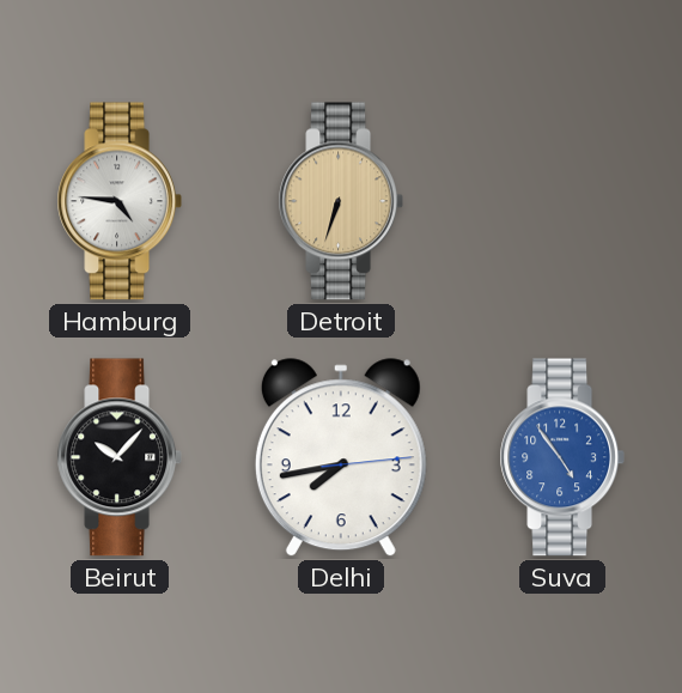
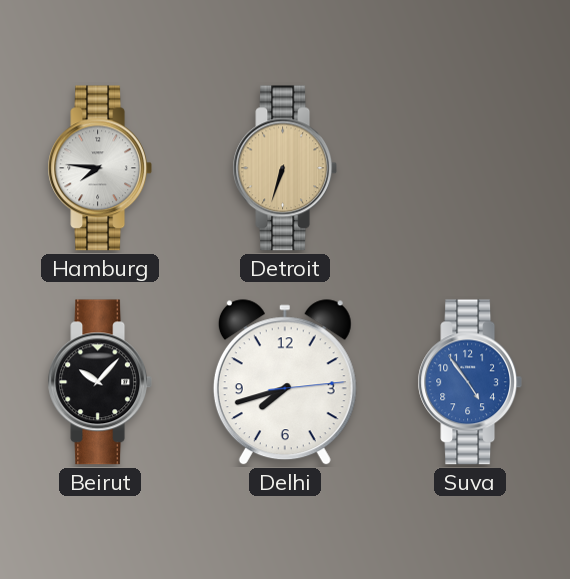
Hamburg: 4:46 -> 7:46 (99, 168)
Delhi: 7:43 -> 7:42 (285, 383)
